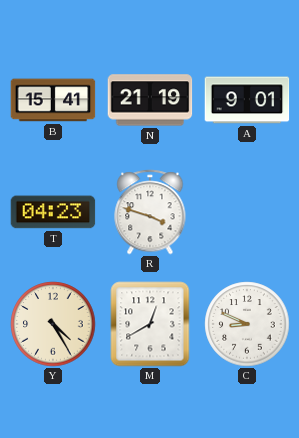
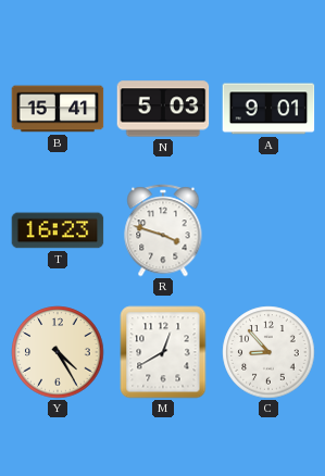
N: 21:19 -> 5:03 (163, 109)
T: 04:23 -> 16:23 (58, 230)
C: 8:49 -> 8:53 (268, 352)
